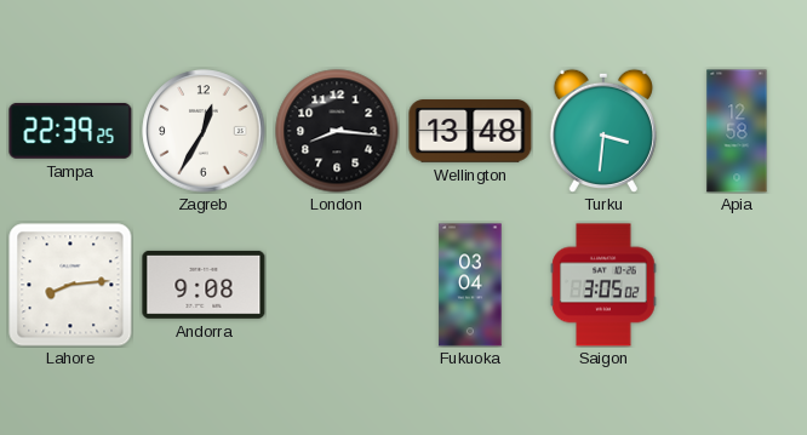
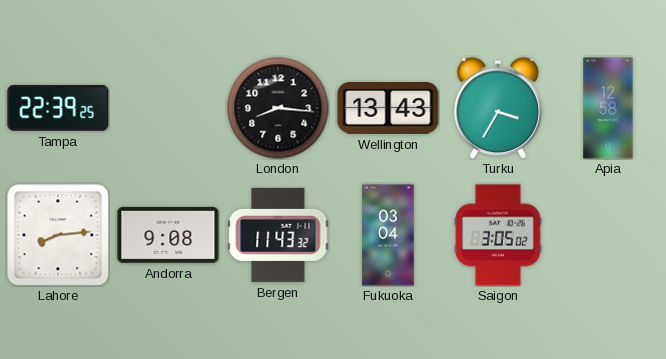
Zagreb: 12:35 -> none (204, 131)
Wellington: 13:48 -> 13:43 (388, 108)
Turku: 3:31 -> 3:35 (498, 108)
Bergen: none -> 11:43 (278, 235)
